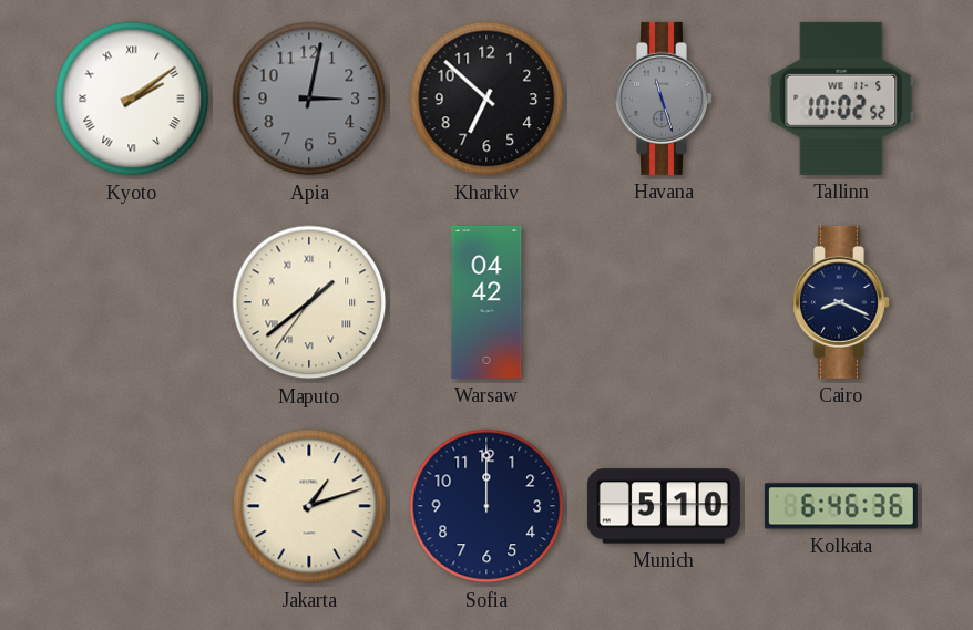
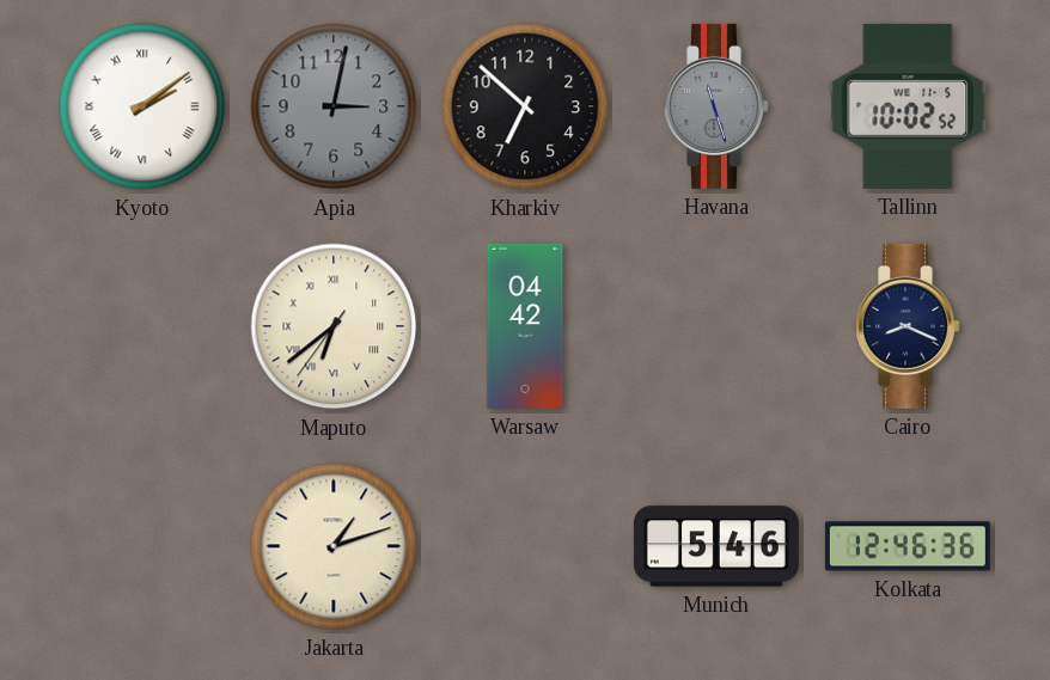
Maputo: 1:38 -> 6:38 (334, 326)
Sofia: 12:00 -> none (486, 506)
Munich: 5:10 -> 5:46 (716, 546)
Kolkata: 6:46 -> 12:46 (908, 546)
